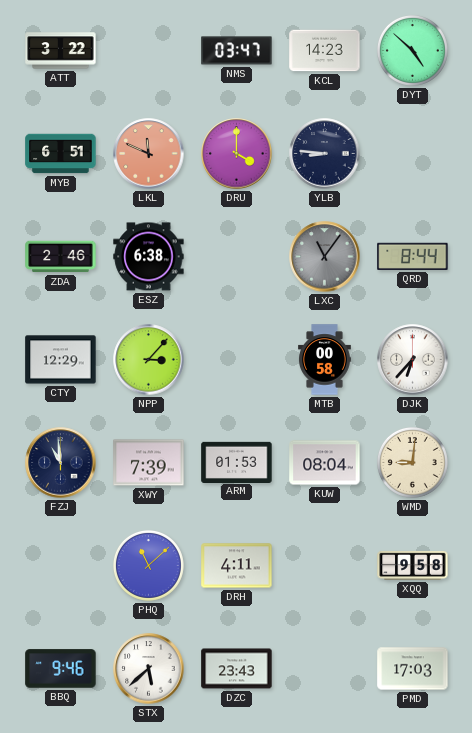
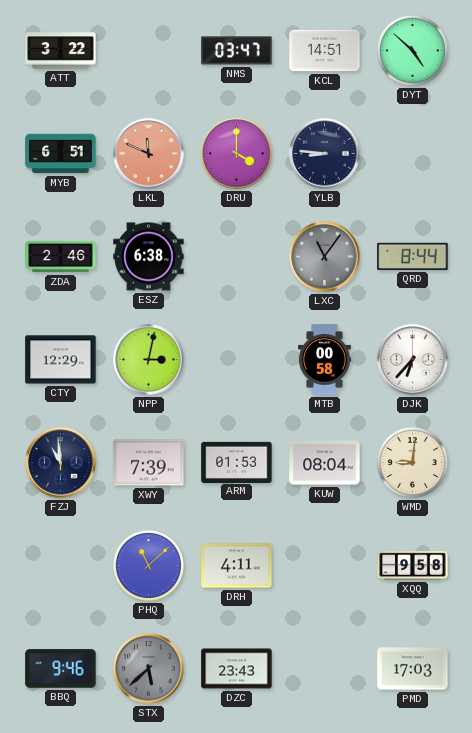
KCL: 14:23 -> 14:51 (325, 51)
NPP: 3:07 -> 3:02 (149, 360)
STX dial: white -> grey (149, 669)
